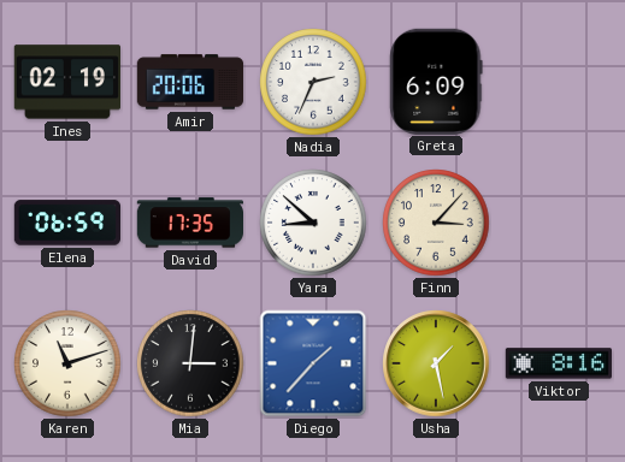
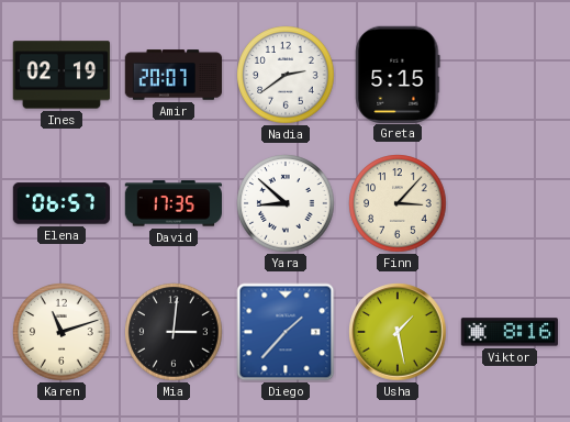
Amir: 20:06 -> 20:07 (174, 75)
Nadia: 2:34 -> 2:39 (286, 75)
Greta: 6:09 -> 5:15 (398, 74)
Elena: 06:59 -> 06:57 (60, 203)
